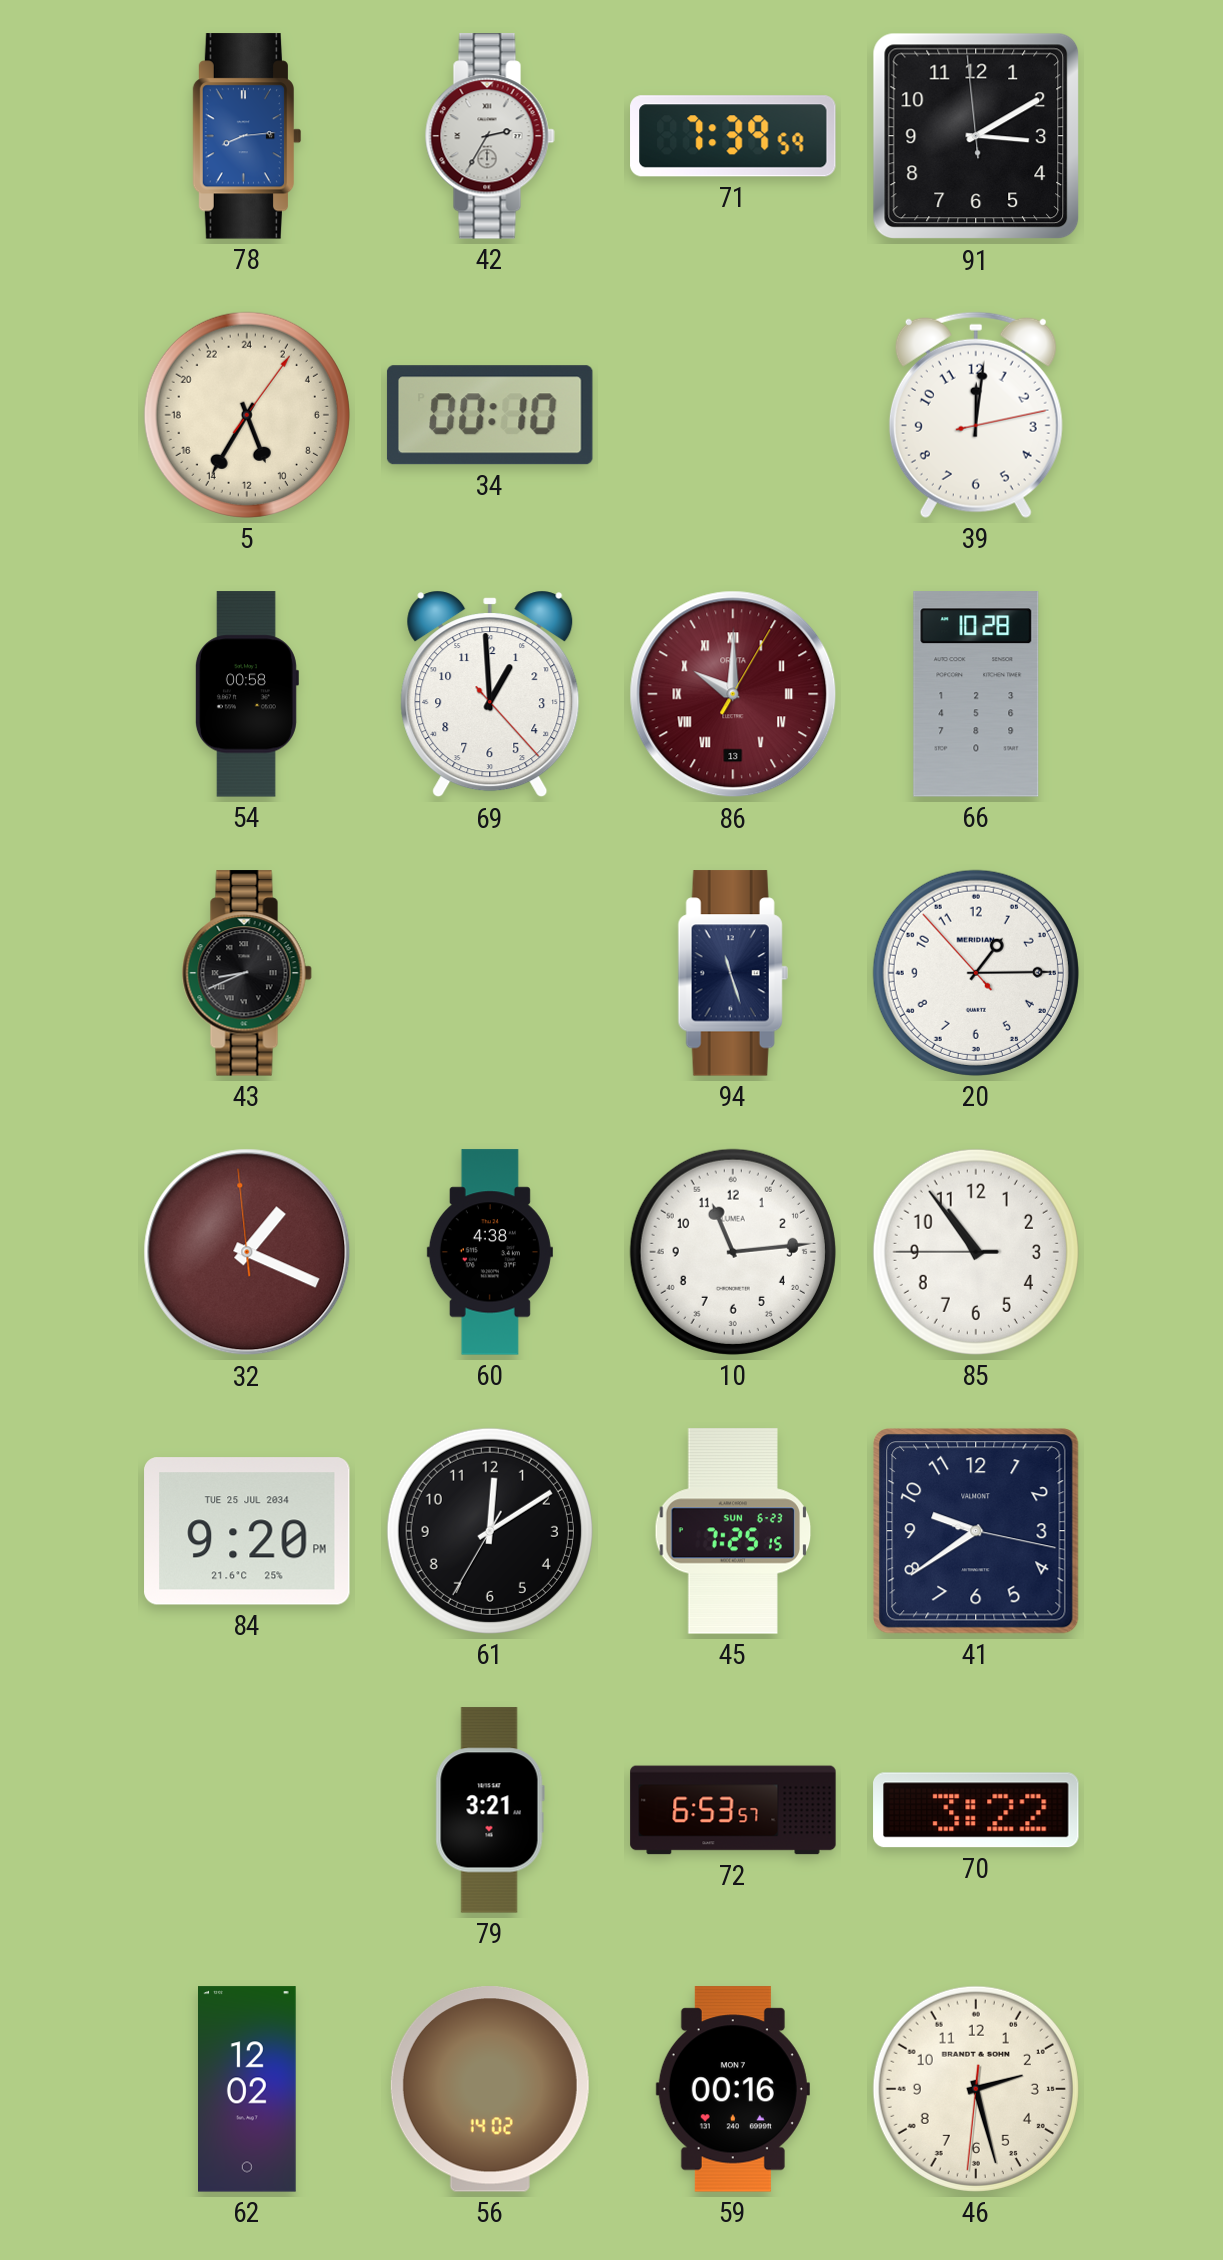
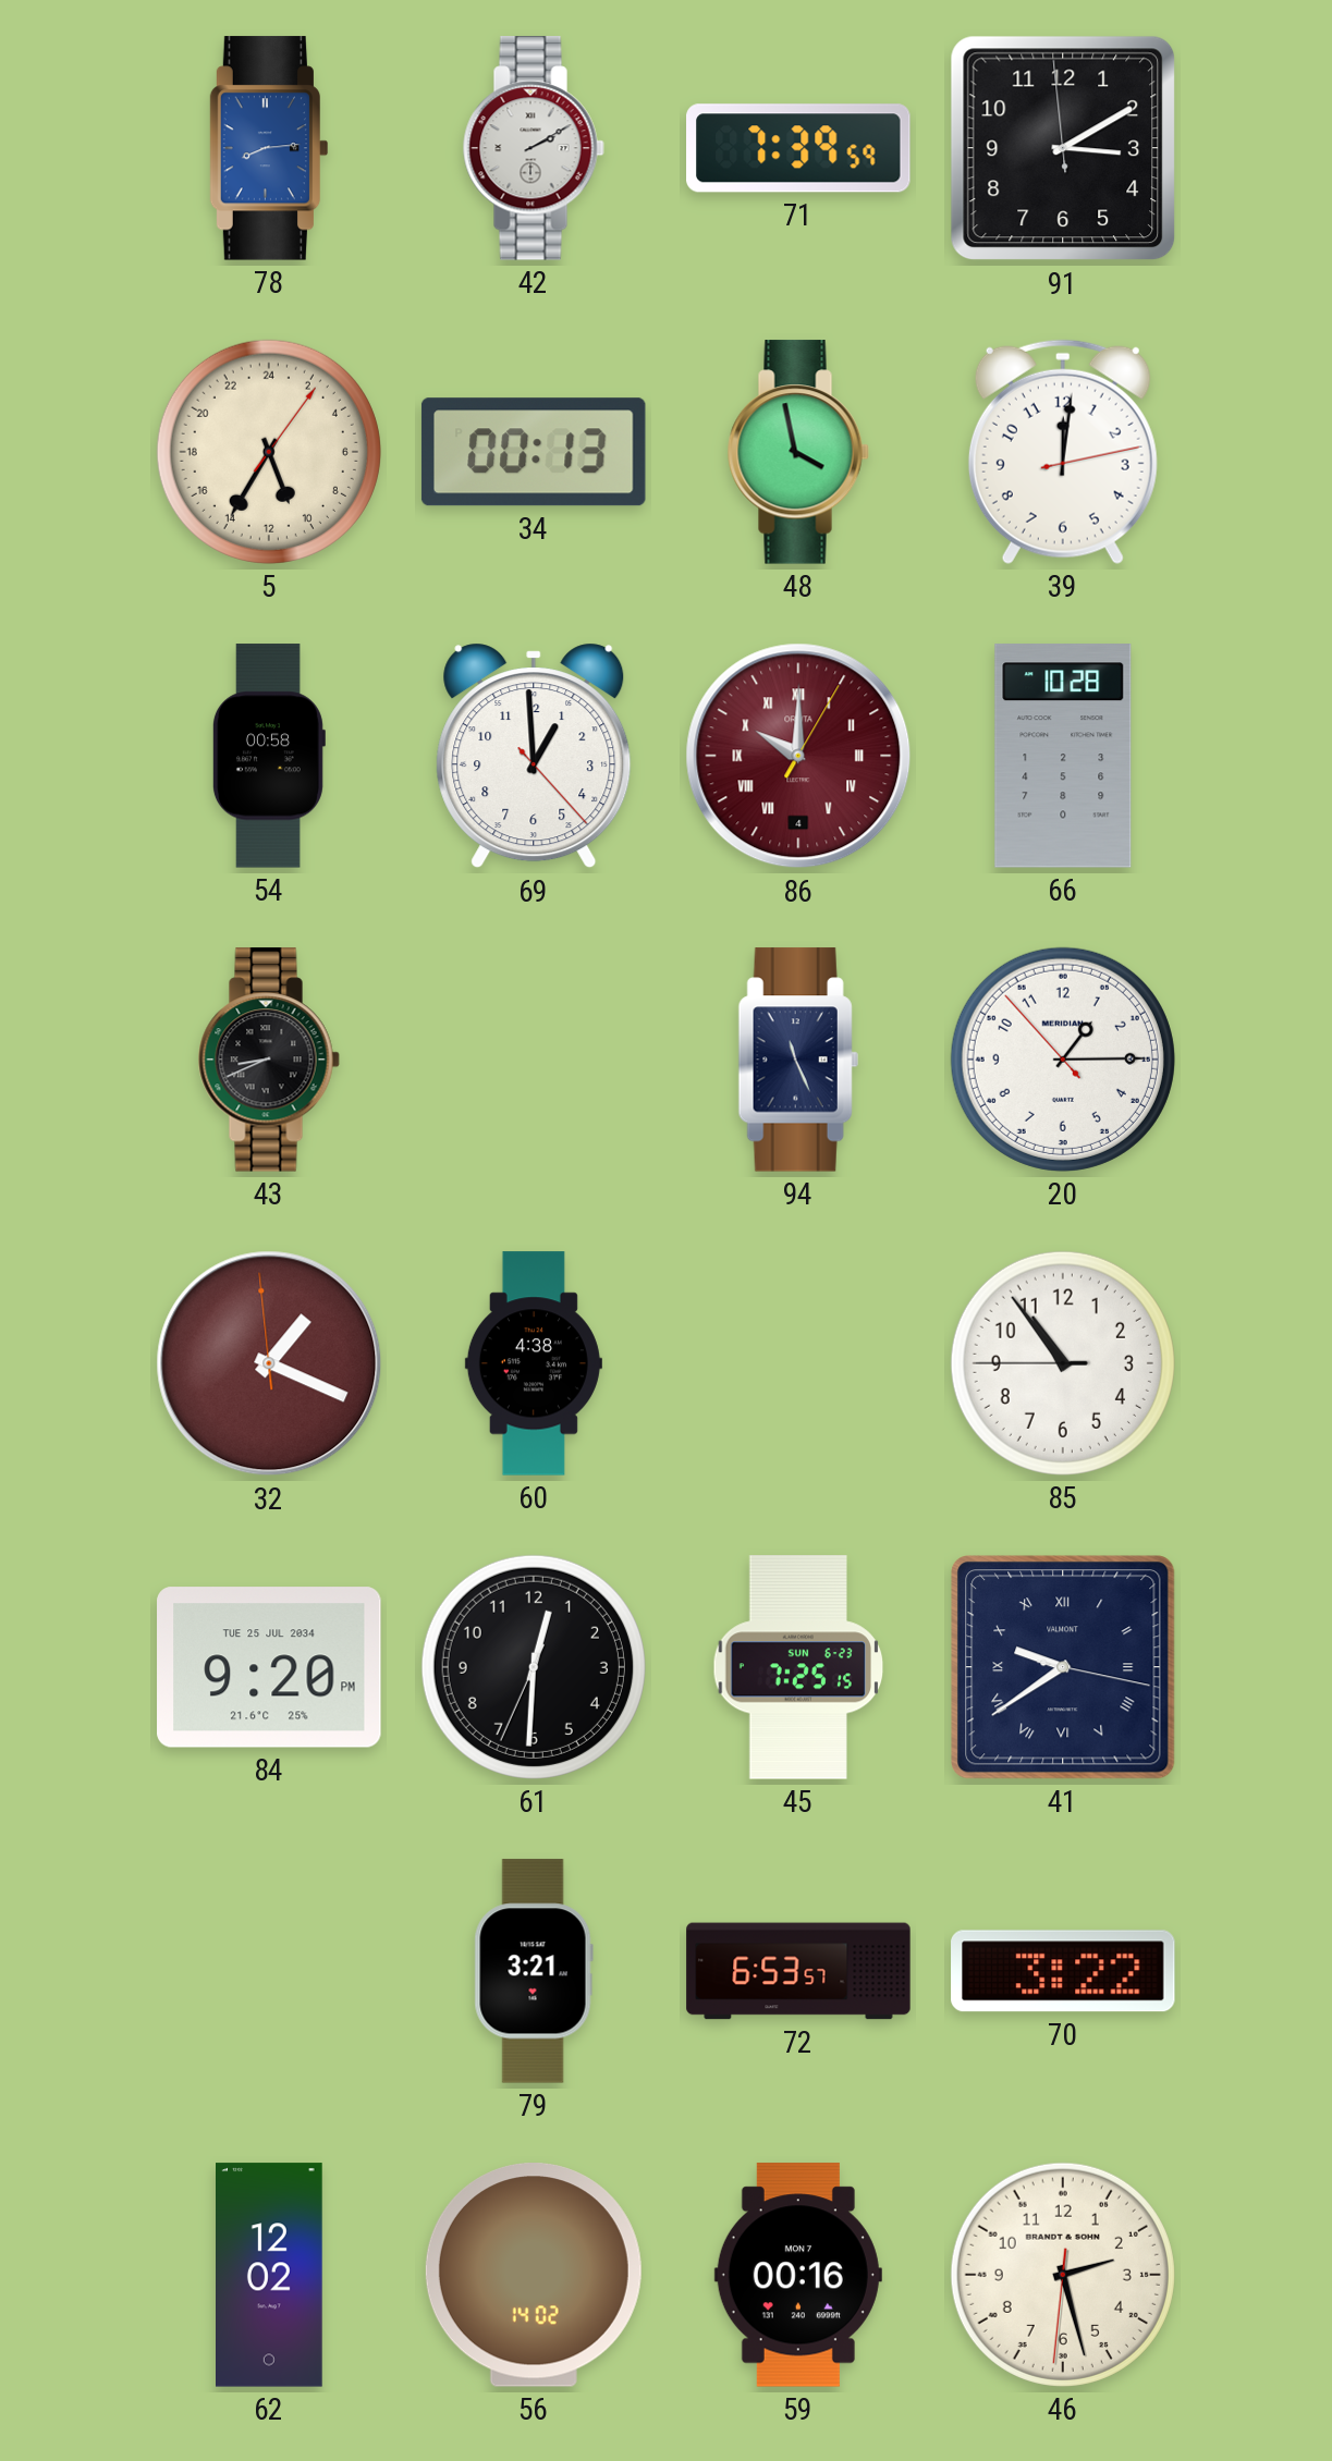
42: 2:35 -> 2:10 (534, 148)
34: 00:10 -> 00:13 (534, 452)
48: none -> 3:58 (798, 452)
86 date: 13 -> 4 (798, 756)
94: 11:27 -> 11:26 (798, 1060)
10: 11:14 -> none (733, 1252)
61: 12:09 -> 12:30 (534, 1667)
41 numerals: Arabic -> Roman (1063, 1667)
